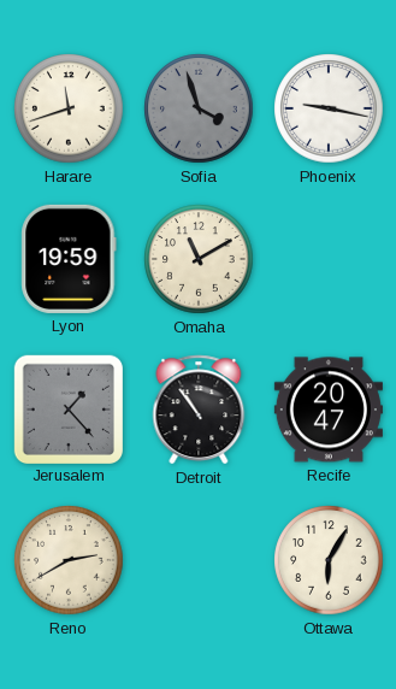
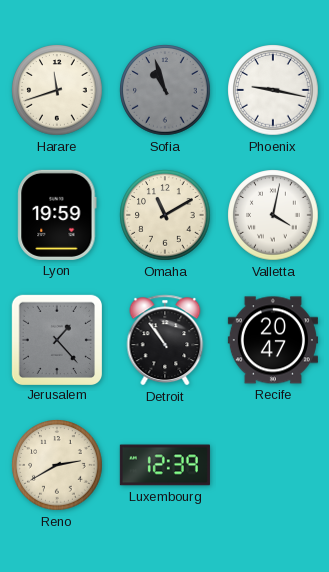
Sofia: 3:57 -> 10:57 (165, 90)
Valletta: none -> 4:02 (273, 215)
Luxembourg: none -> 12:39 (165, 465)
Ottawa: 6:05 -> none (329, 560)
